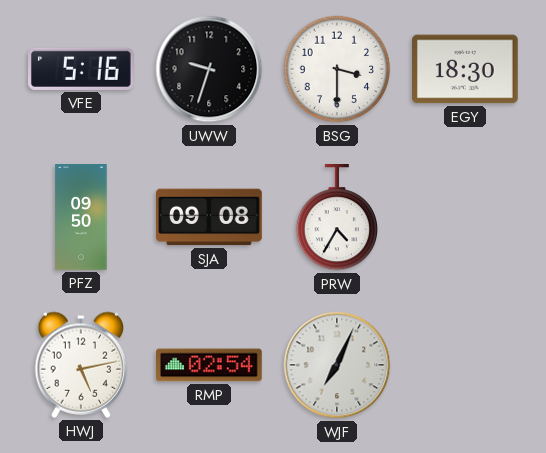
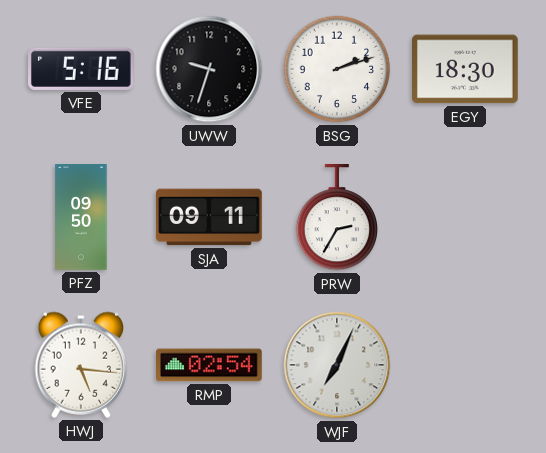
BSG: 3:30 -> 2:12 (337, 69)
SJA: 09:08 -> 09:11 (210, 217)
PRW: 4:35 -> 2:35 (337, 218)
HWJ: 5:13 -> 5:16 (81, 365)
